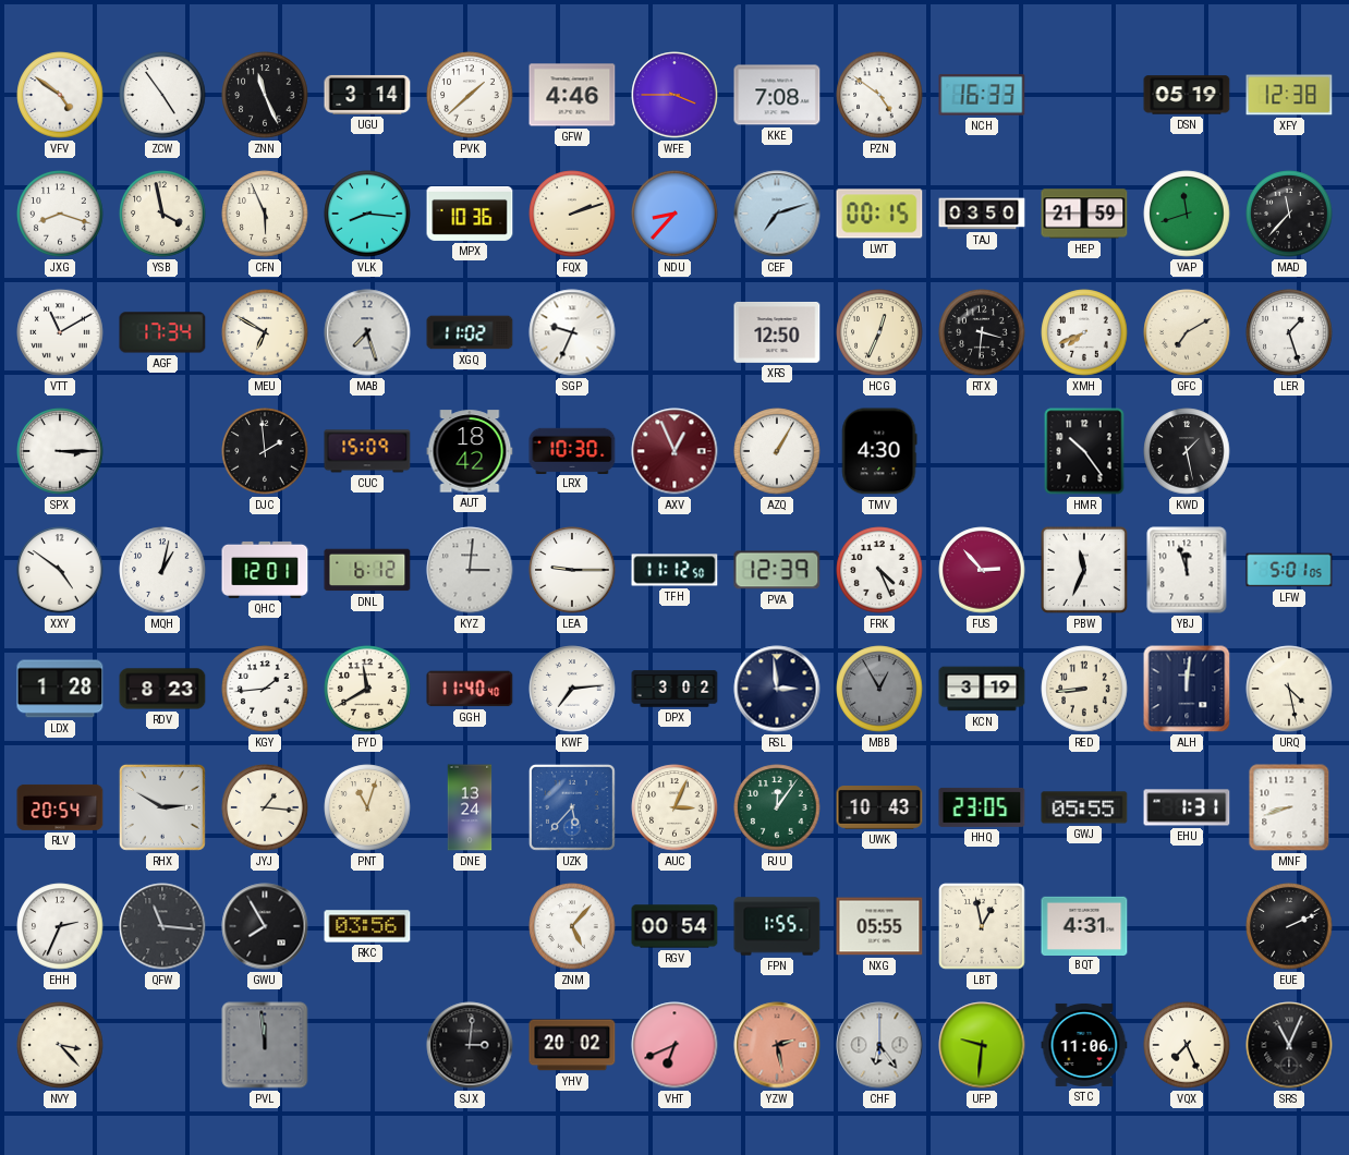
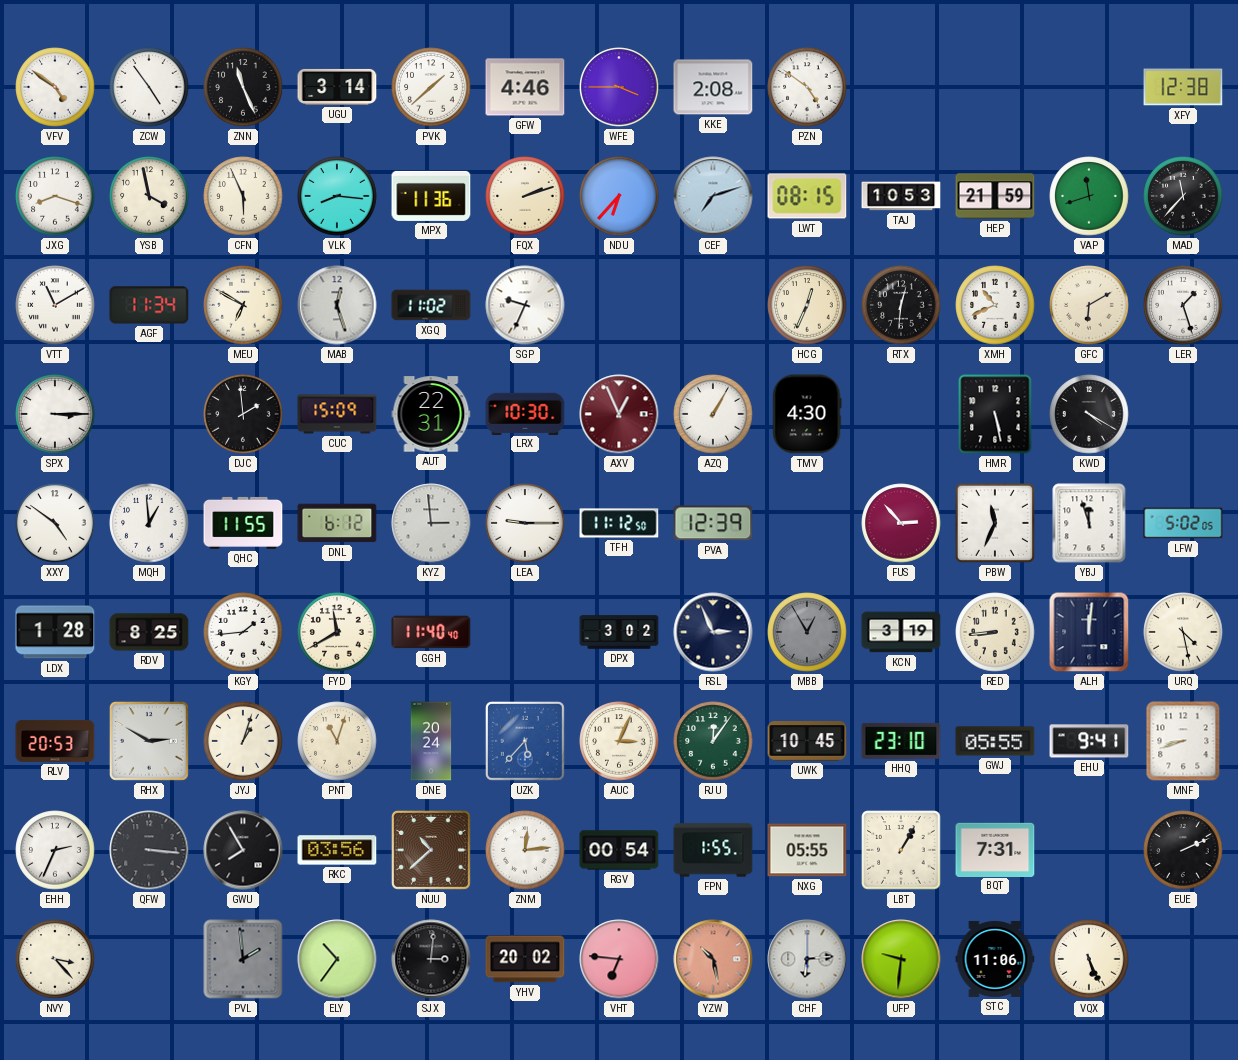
KKE: 7:08 -> 2:08 (713, 87)
NCH: 16:33 -> none (982, 95)
DSN: 05:19 -> none (1187, 95)
MPX: 10:36 -> 11:36 (431, 196)
NDU: 8:37 -> 6:37 (619, 196)
LWT: 00:15 -> 08:15 (807, 196)
TAJ: 03:50 -> 10:53 (901, 196)
AGF: 17:34 -> 11:34 (149, 305)
MAB: 7:27 -> 12:27 (337, 305)
XRS: 12:50 -> none (777, 332)
RTX: 3:31 -> 12:31 (901, 305)
XMH: 7:41 -> 10:41 (995, 305)
GFC: 7:10 -> 6:10 (1089, 305)
AUT: 18:42 -> 22:31 (431, 414)
HMR: 10:24 -> 5:28 (995, 414)
KWD: 1:28 -> 4:20 (1089, 414)
MQH: 1:02 -> 12:59 (149, 523)
QHC: 12:01 -> 11:55 (243, 523)
KYZ: 3:01 -> 2:59 (431, 523)
FRK: 4:26 -> none (879, 570)
LFW: 5:01 -> 5:02 (1183, 523)
RDV: 8:23 -> 8:25 (149, 632)
KWF: 7:14 -> none (572, 689)
RSL: 2:59 -> 2:56 (713, 632)
RLV: 20:54 -> 20:53 (55, 741)
JYJ: 1:16 -> 1:03 (243, 741)
DNE: 13:24 -> 20:24 (431, 741)
UWK: 10:43 -> 10:45 (807, 741)
HHQ: 23:05 -> 23:10 (901, 741)
EHU: 1:31 -> 9:41 (1089, 741)
QFW: 11:16 -> 3:16 (149, 850)
NUU: none -> 10:38 (431, 850)
ZNM: 5:07 -> 12:14 (525, 850)
LBT: 12:58 -> 1:05 (901, 850)
BQT: 4:31 -> 7:31 (995, 849)
PVL: 11:59 -> 1:59 (243, 959)
ELY: none -> 10:36 (337, 959)
VHT: 6:41 -> 6:46 (619, 959)
YZW: 2:28 -> 10:28 (713, 959)
CHF: 6:24 -> 6:14 (807, 959)
VQX: 7:26 -> 5:26 (1089, 959)
SRS: 11:04 -> none (1289, 1045)
